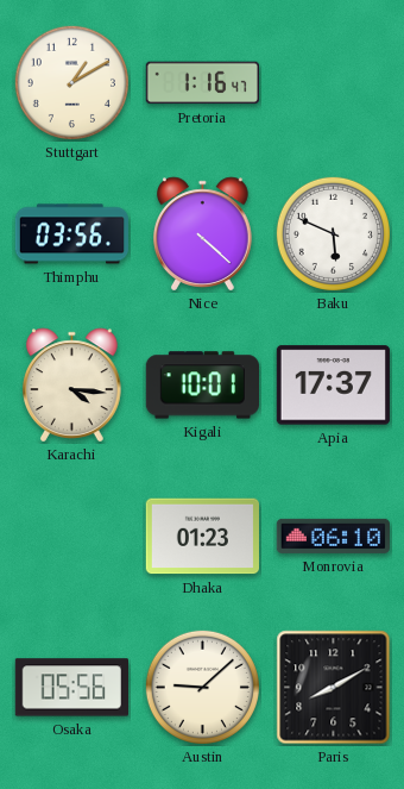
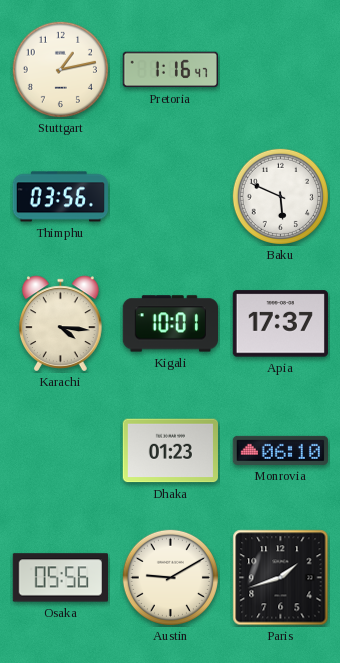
Stuttgart: 1:10 -> 1:13 (60, 69)
Nice: 4:22 -> none (203, 234)
Austin: 9:08 -> 9:10 (170, 577)
Paris: 8:10 -> 1:42 (281, 578)
